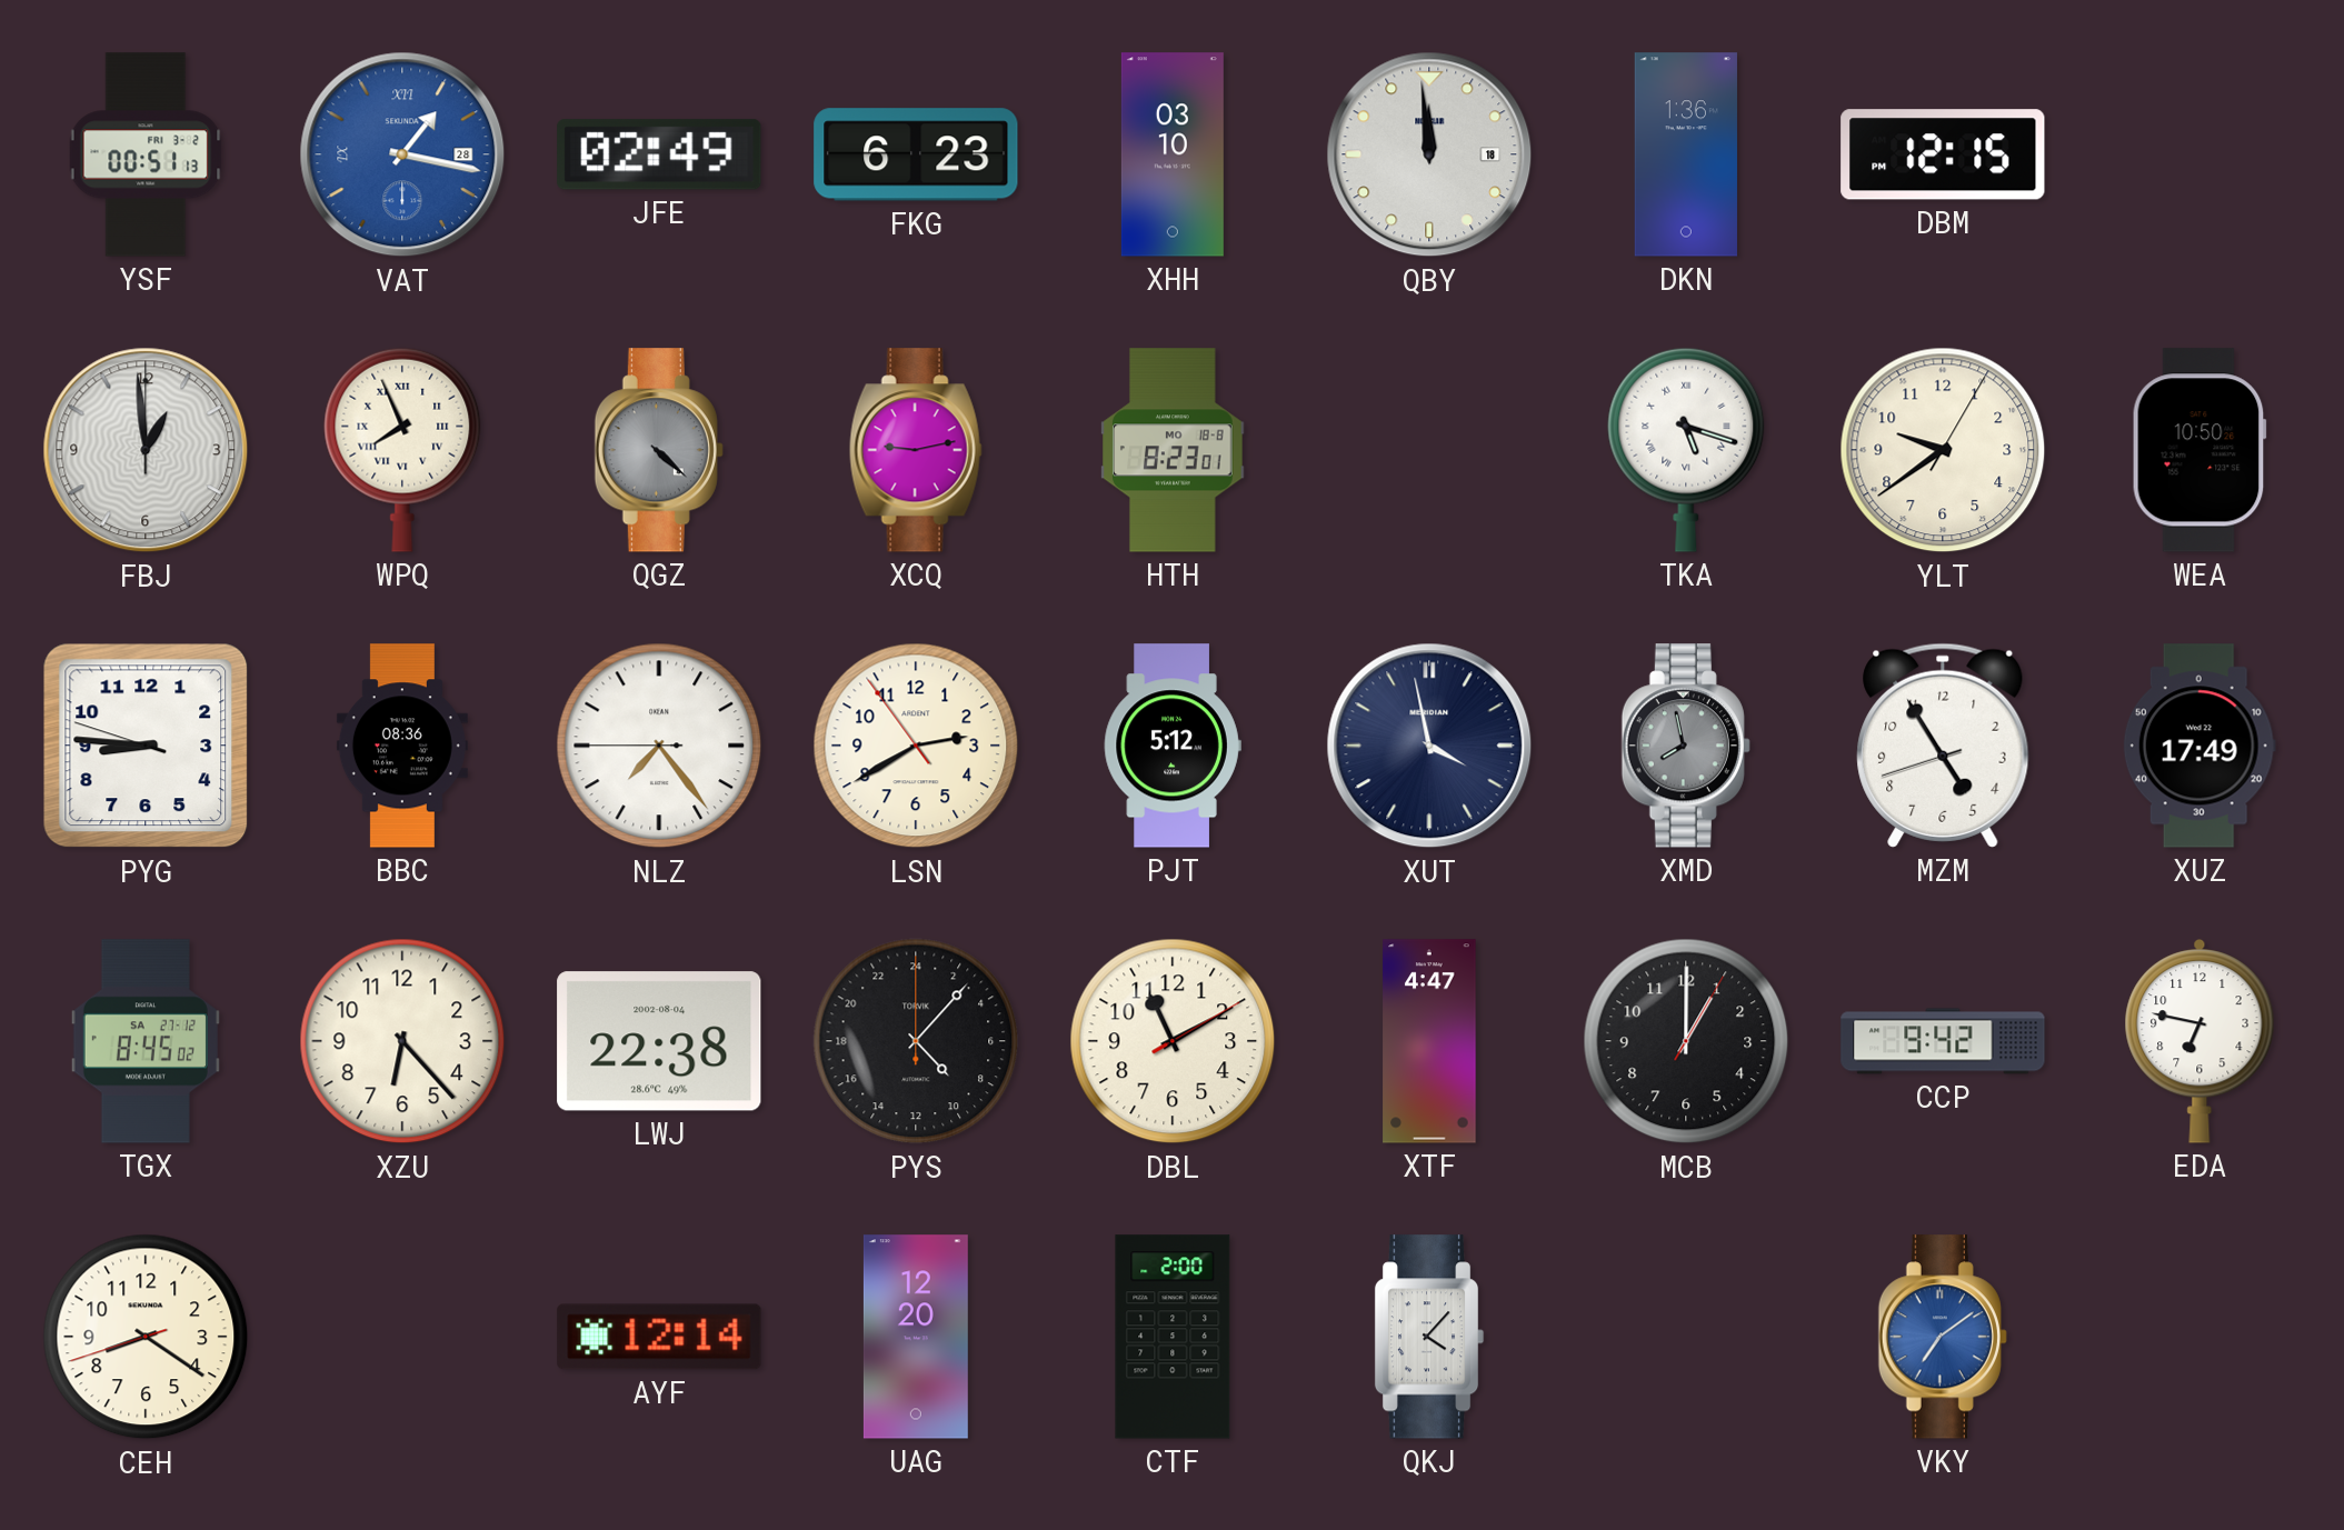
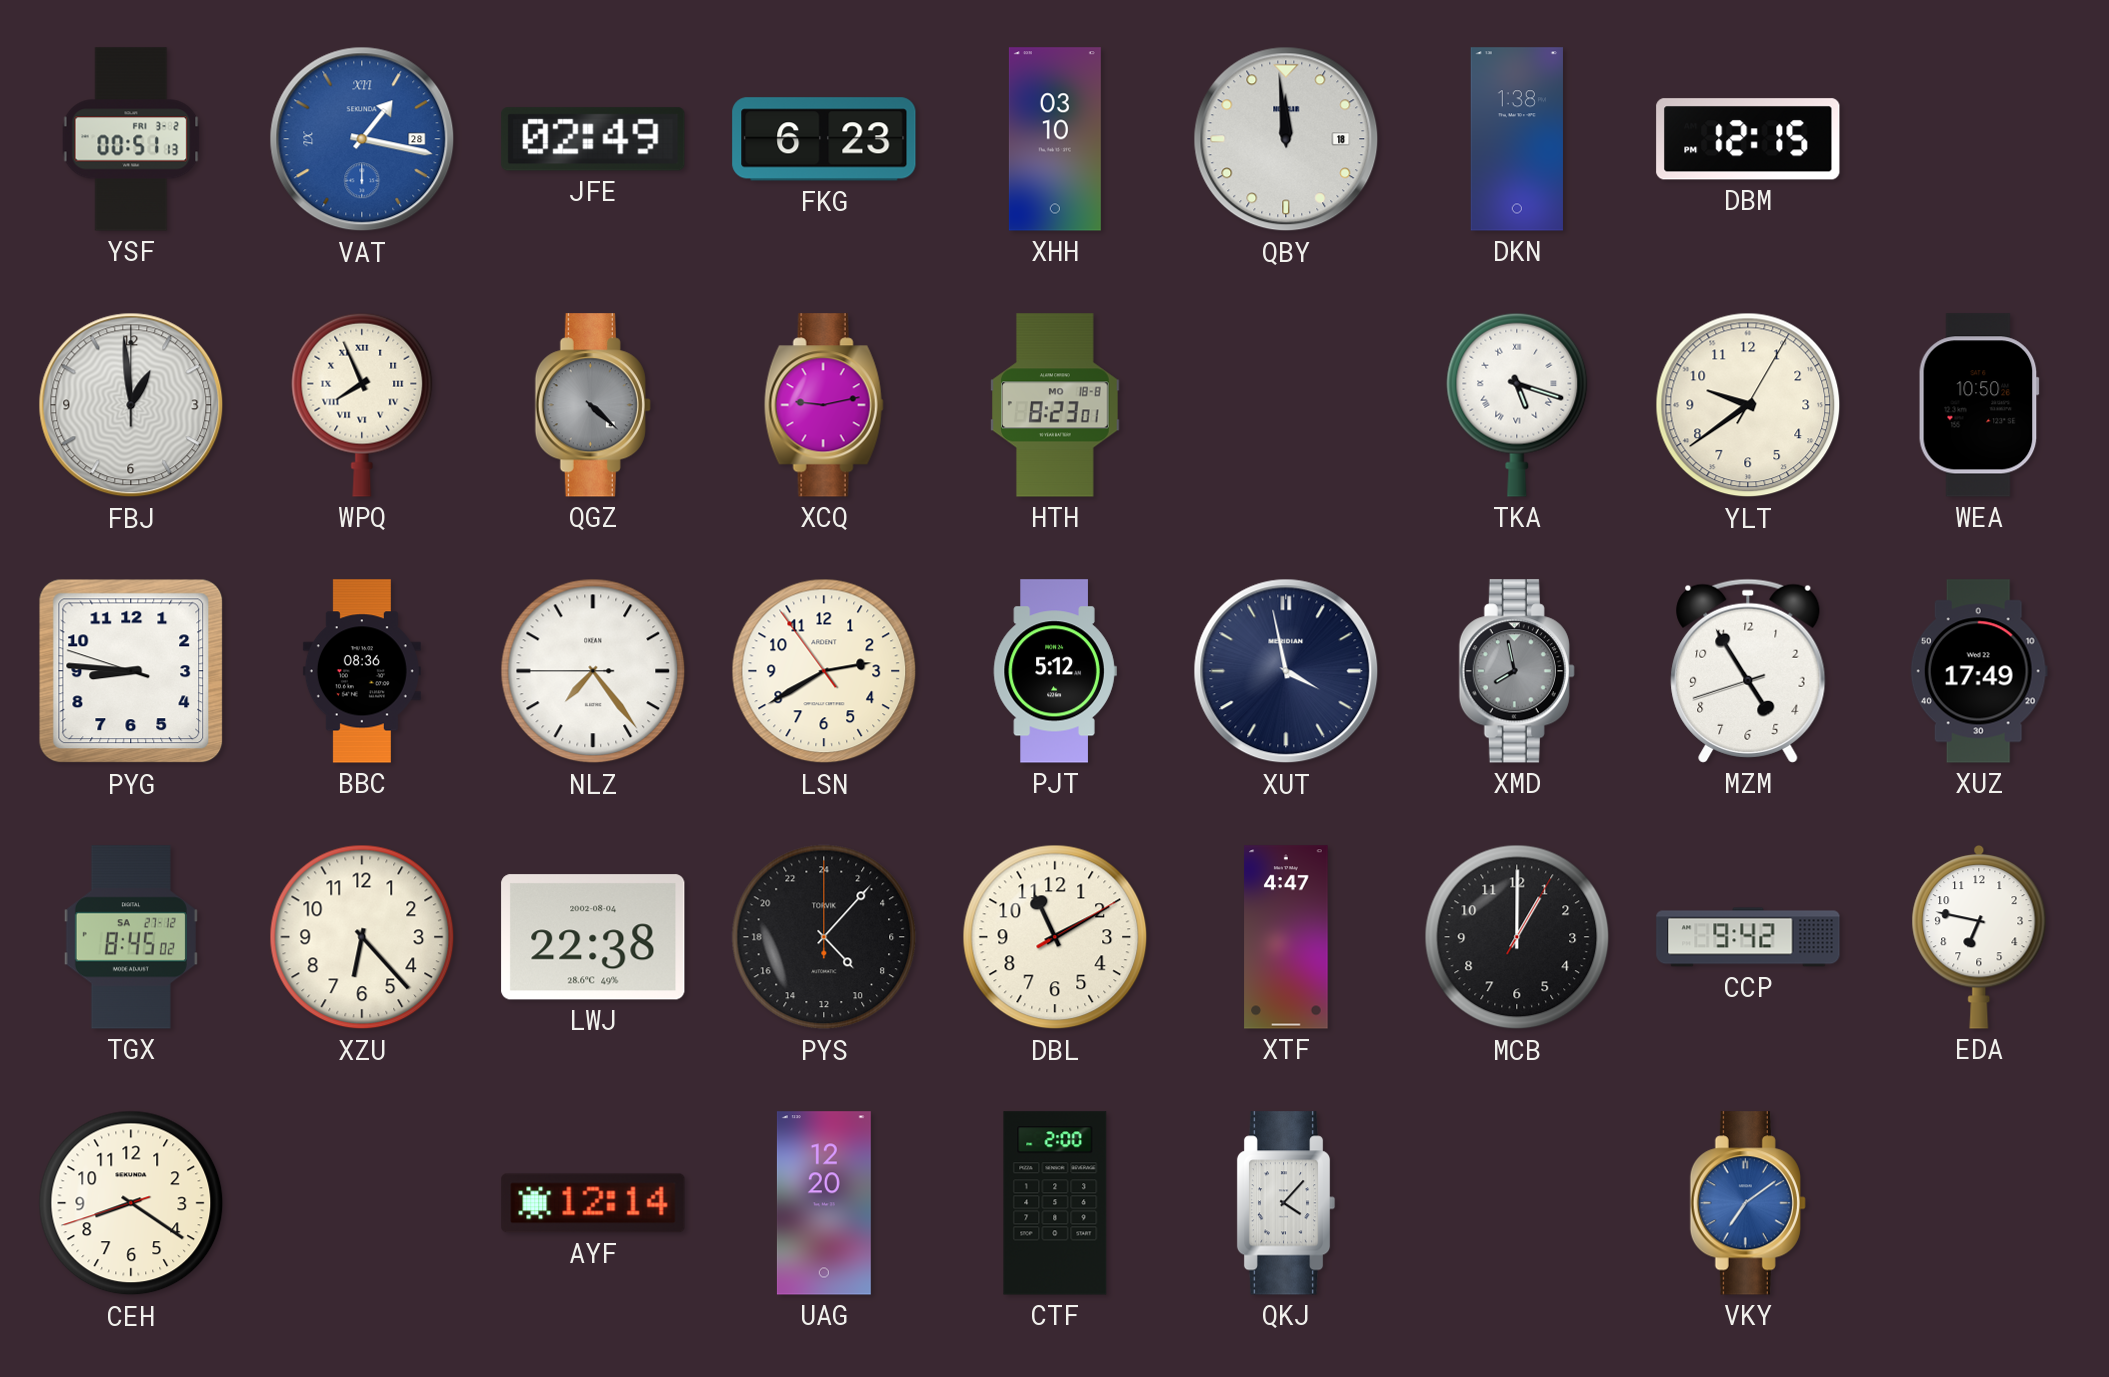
DKN: 1:36 -> 1:38 (1517, 139)
